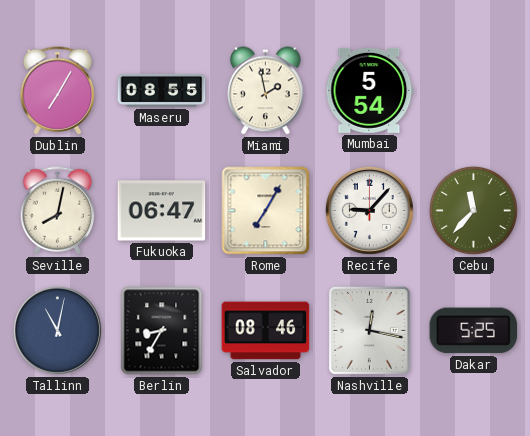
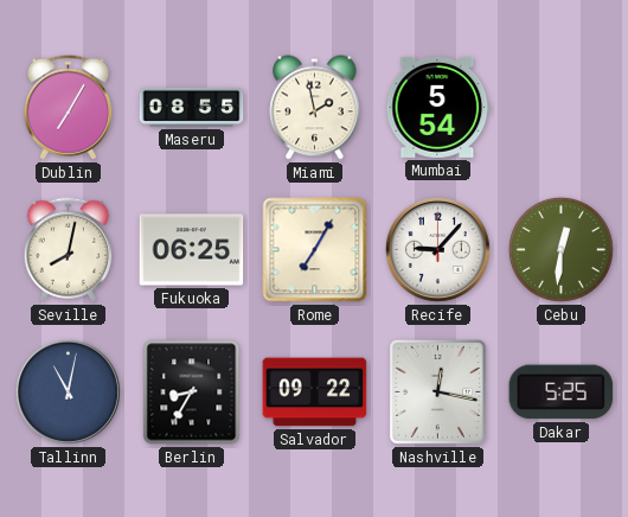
Fukuoka: 06:47 -> 06:25 (192, 250)
Cebu: 11:37 -> 12:31 (560, 249)
Salvador: 08:46 -> 09:22 (315, 392)
